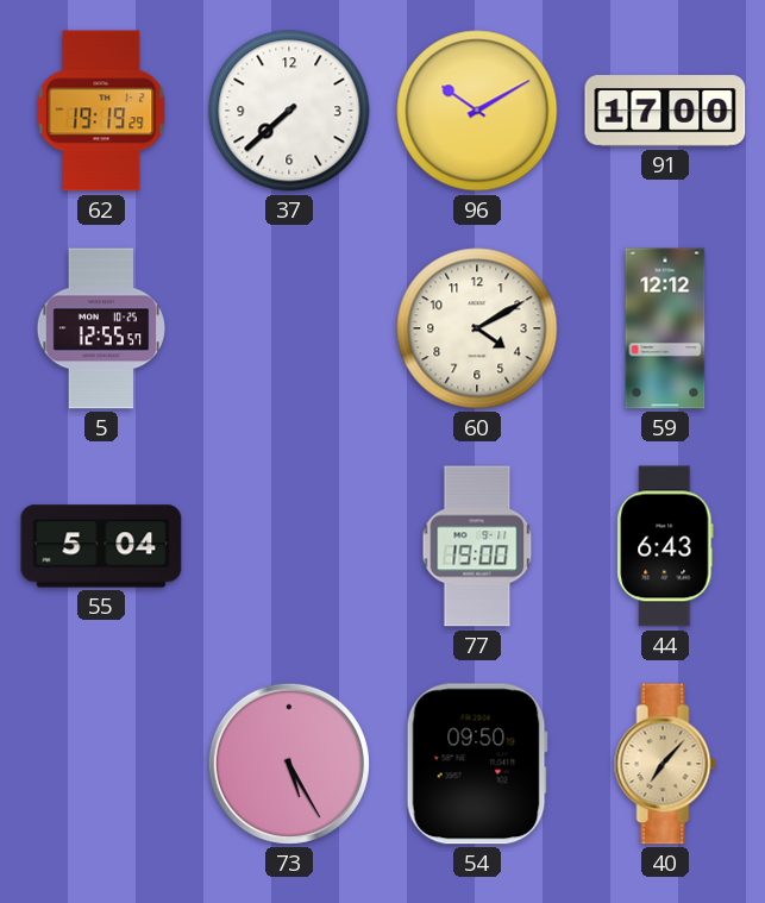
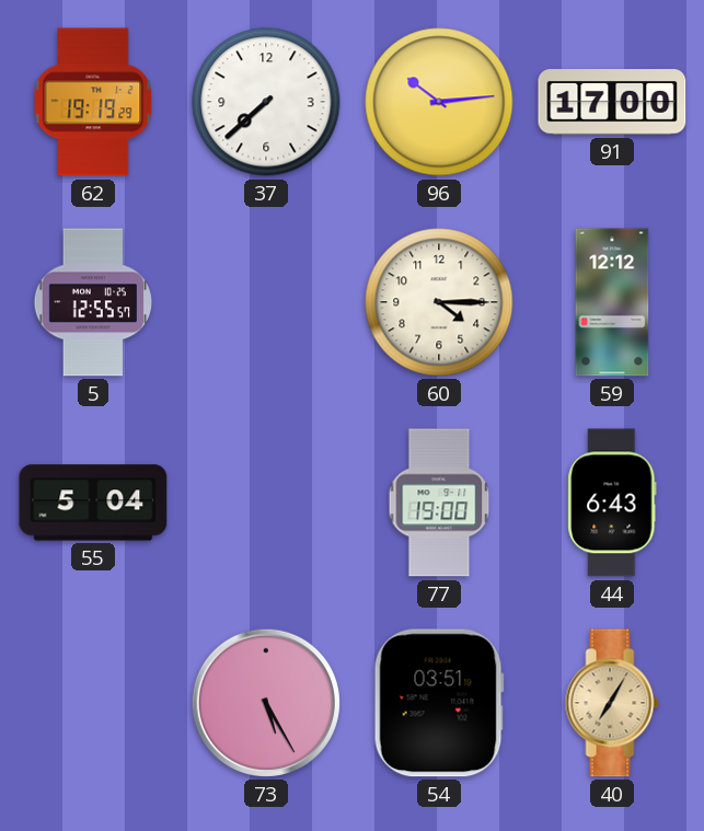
96: 10:10 -> 10:14 (439, 102)
60: 4:10 -> 4:15 (439, 302)
54: 09:50 -> 03:51 (439, 703)
40: 7:07 -> 7:05 (612, 703)
